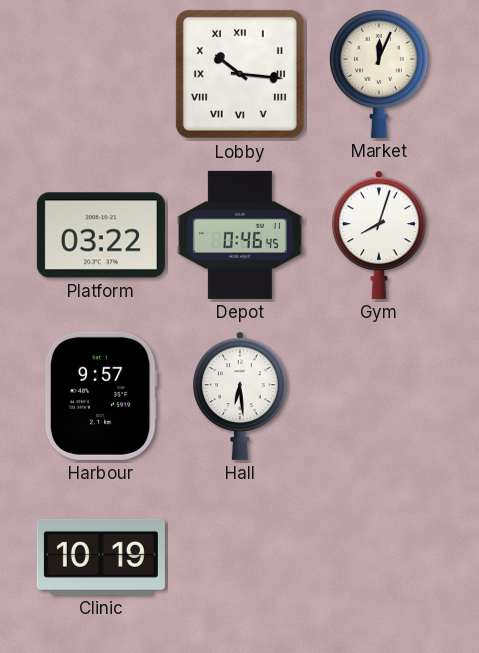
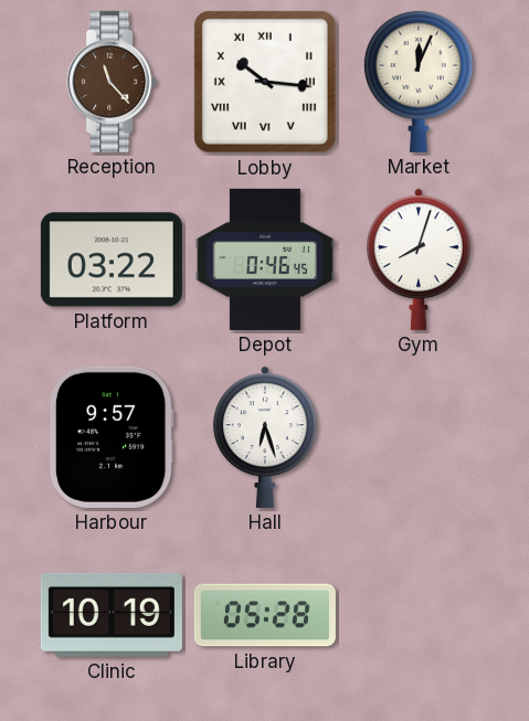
Reception: none -> 11:23 (112, 82)
Hall: 6:29 -> 6:27 (265, 437)
Library: none -> 05:28 (265, 615)
